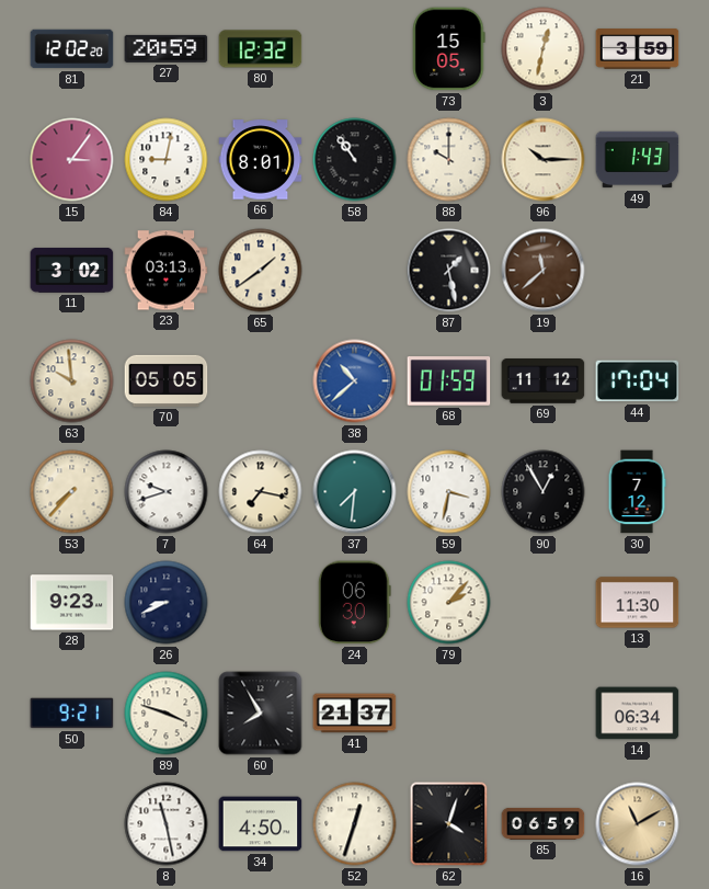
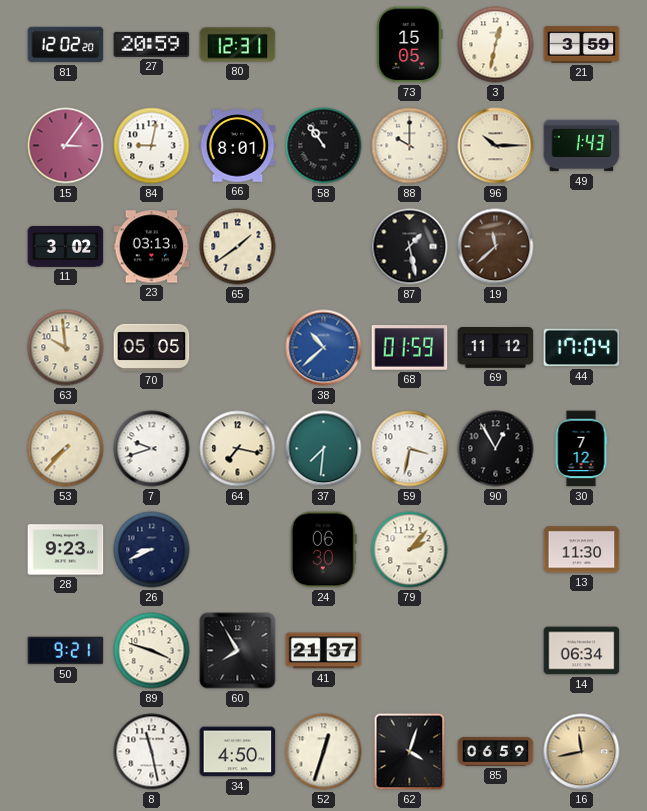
80: 12:32 -> 12:31 (238, 45)
16: 11:10 -> 11:43 (582, 752)
